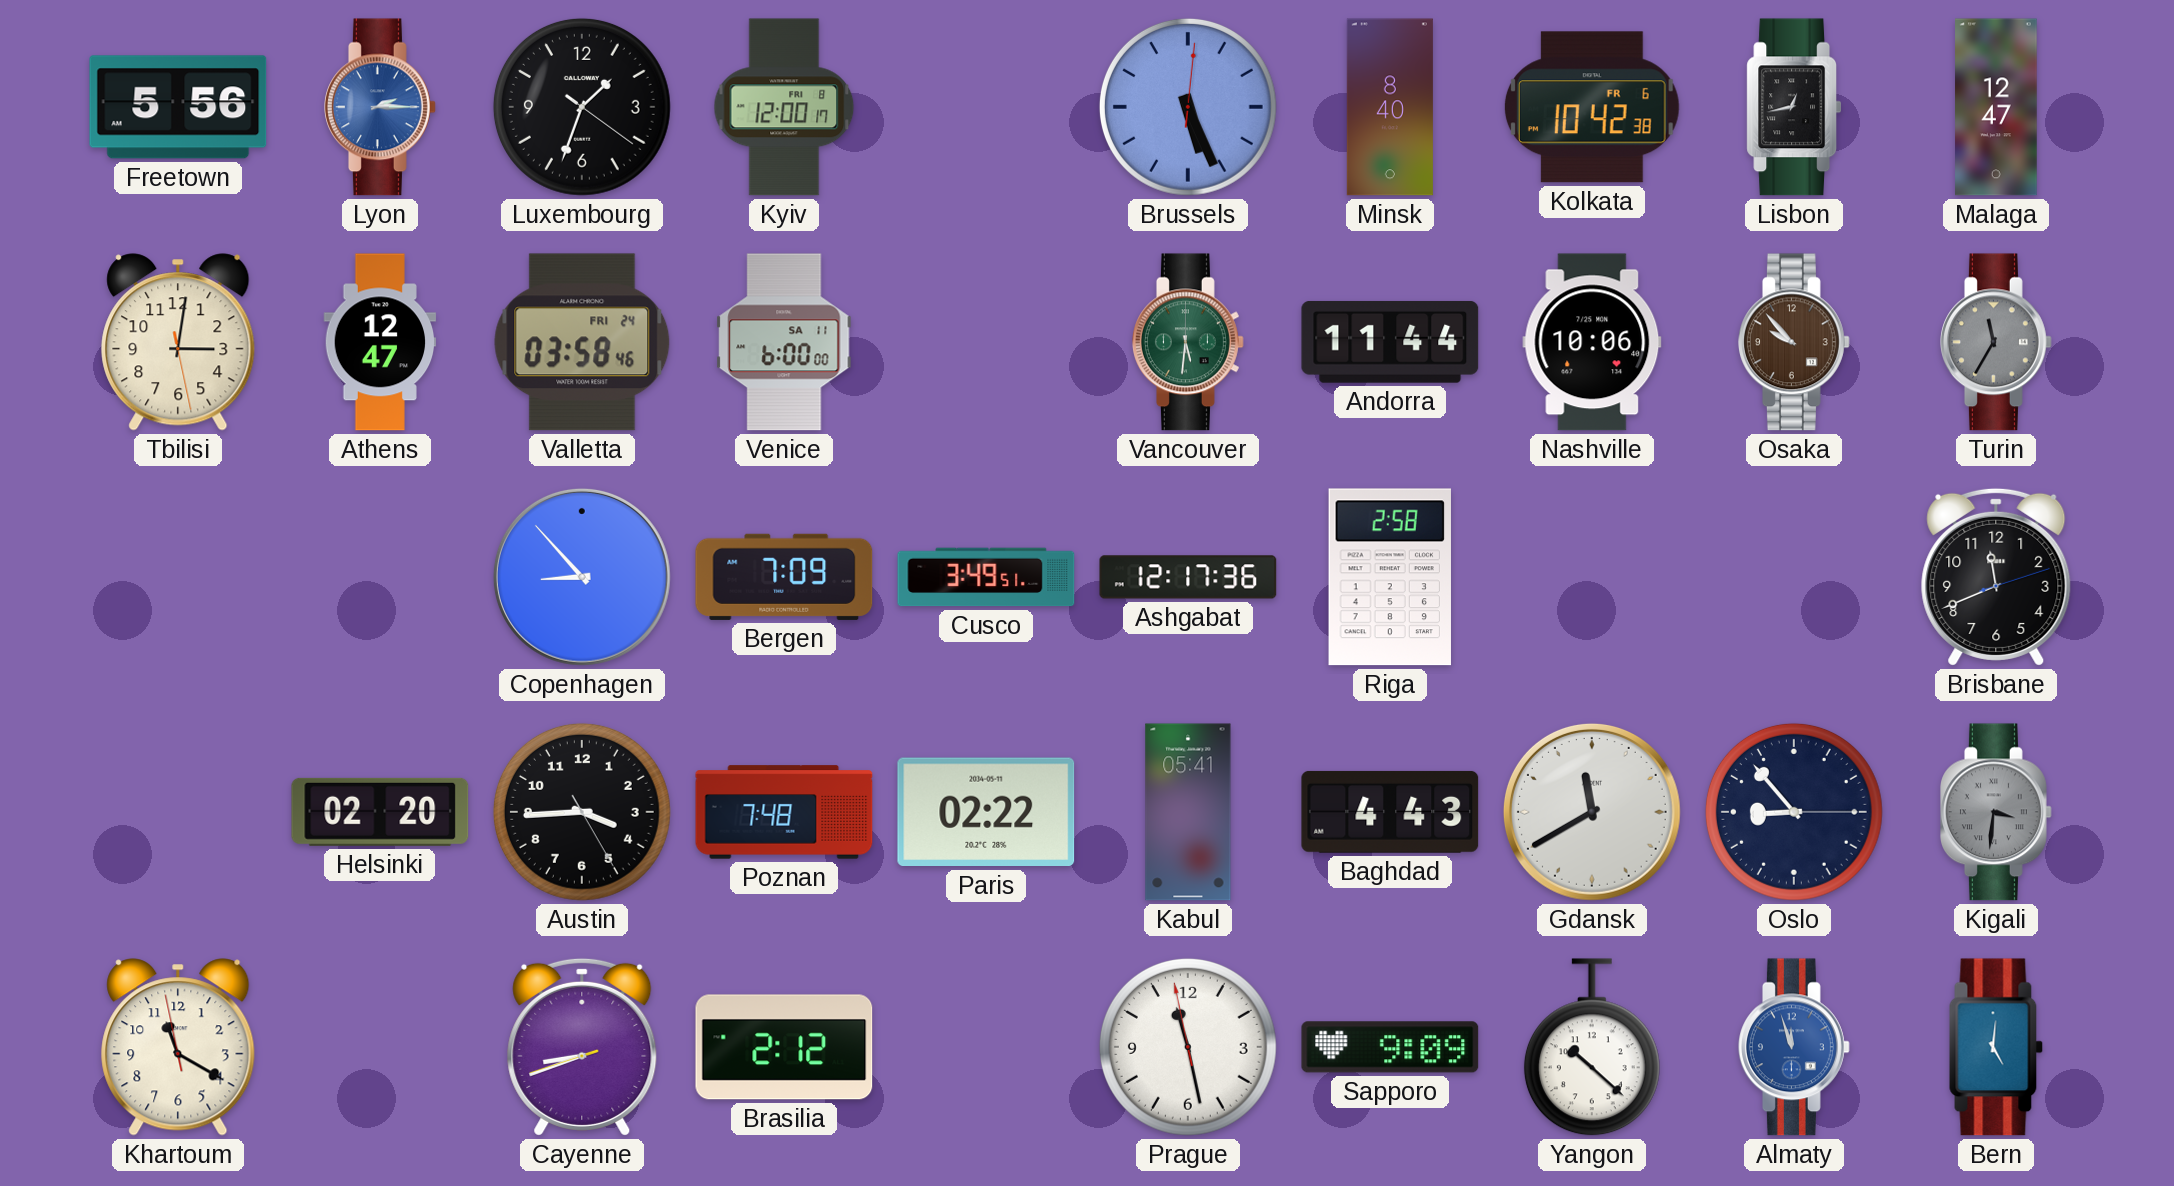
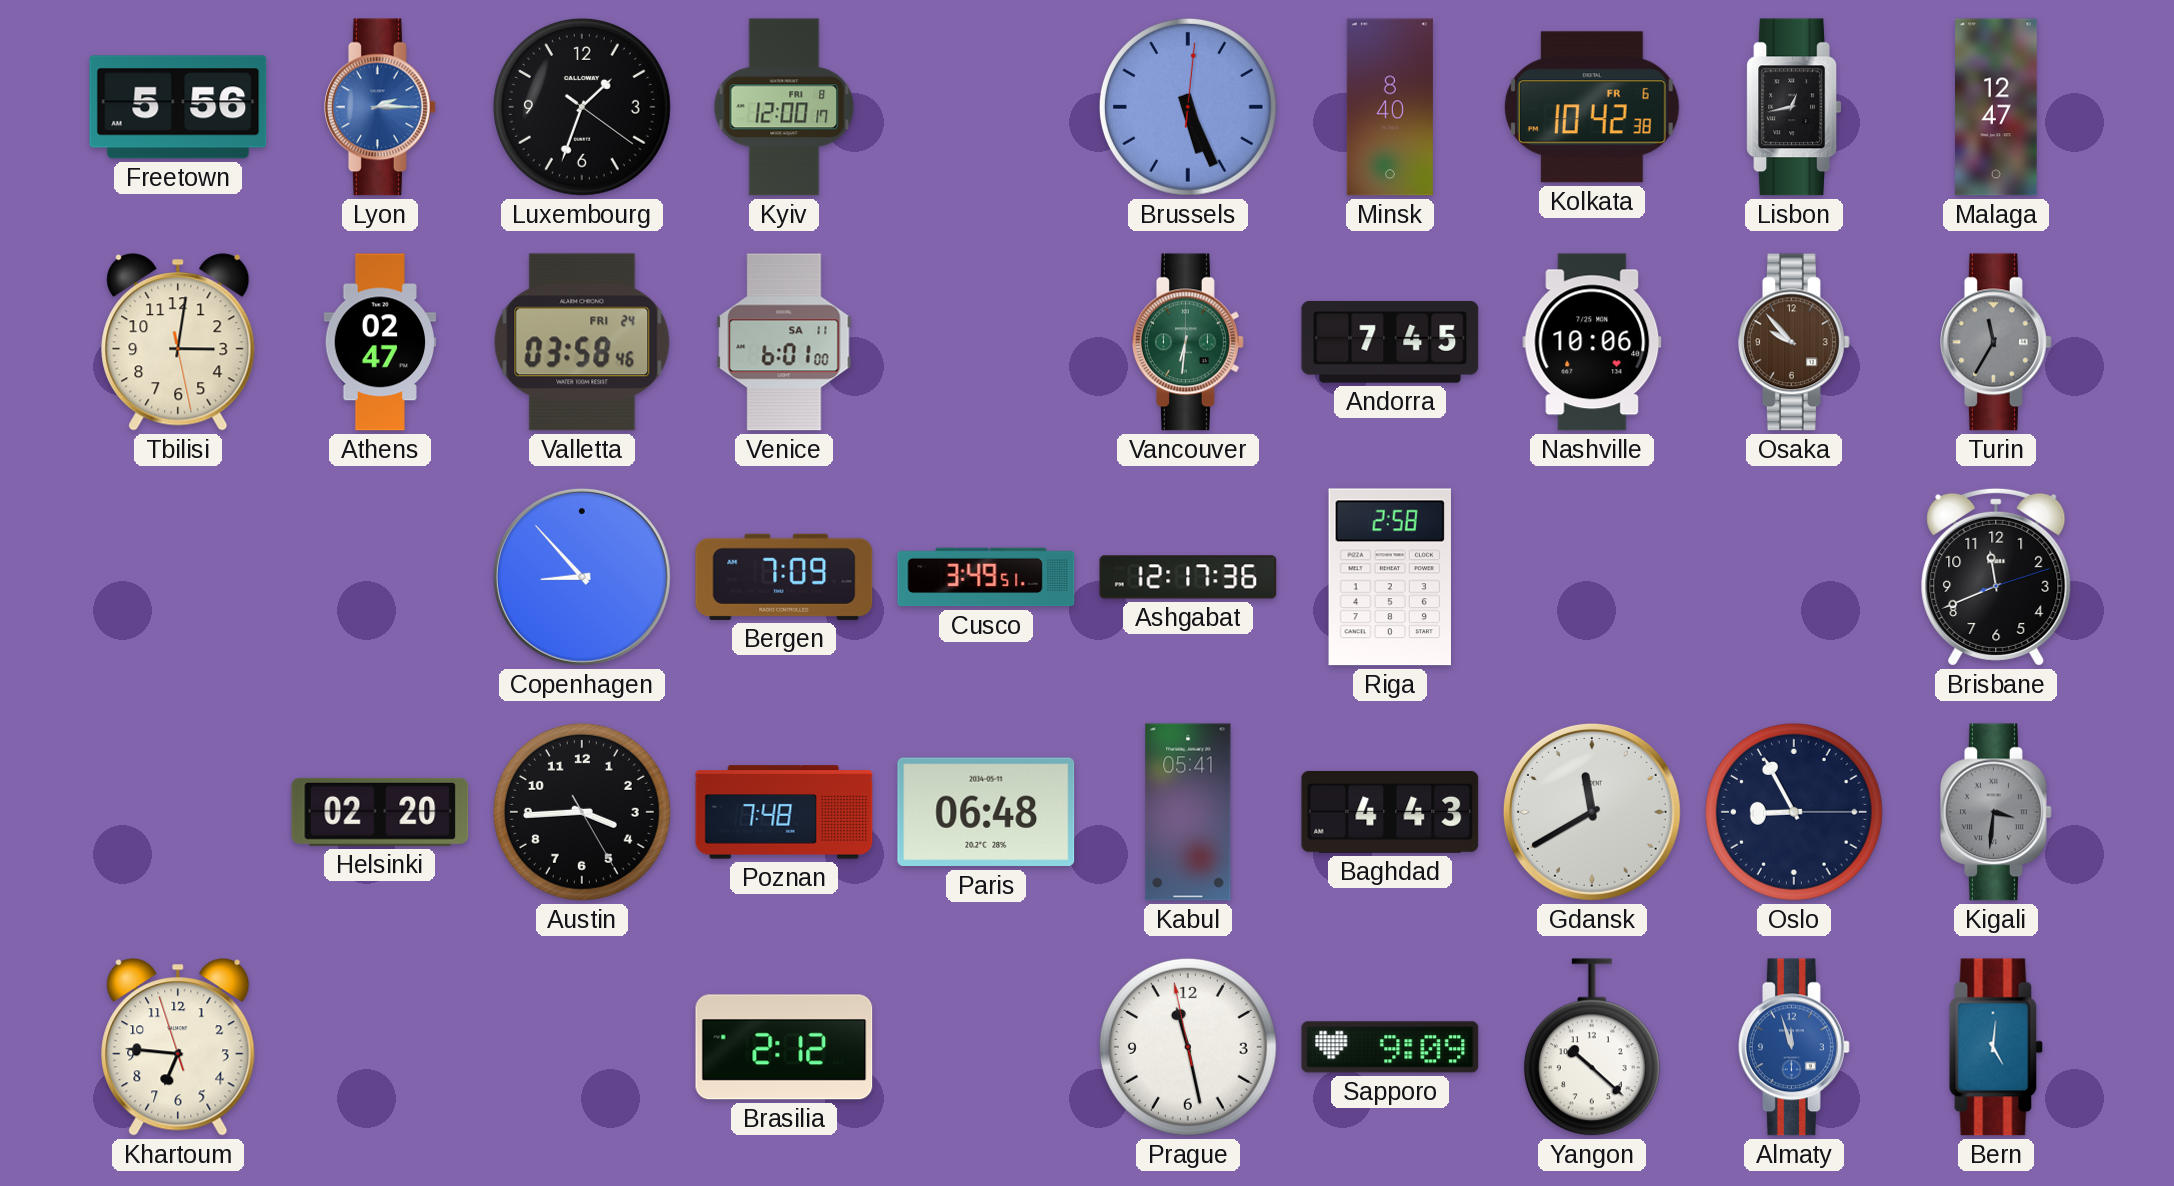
Athens: 12:47 -> 02:47 (380, 342)
Venice: 6:00 -> 6:01 (784, 342)
Vancouver: 5:31 -> 6:31 (1189, 342)
Andorra: 11:44 -> 7:45 (1390, 342)
Paris: 02:22 -> 06:48 (986, 812)
Oslo: 8:53 -> 8:55 (1794, 812)
Khartoum: 11:19 -> 6:45 (178, 1047)
Cayenne: 8:41 -> none (582, 1047)
